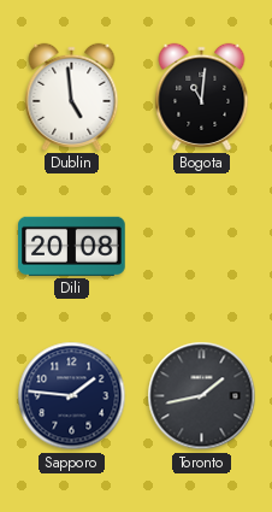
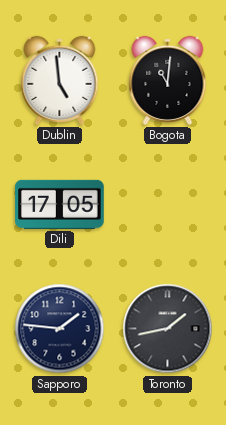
Dili: 20:08 -> 17:05 (60, 204)
